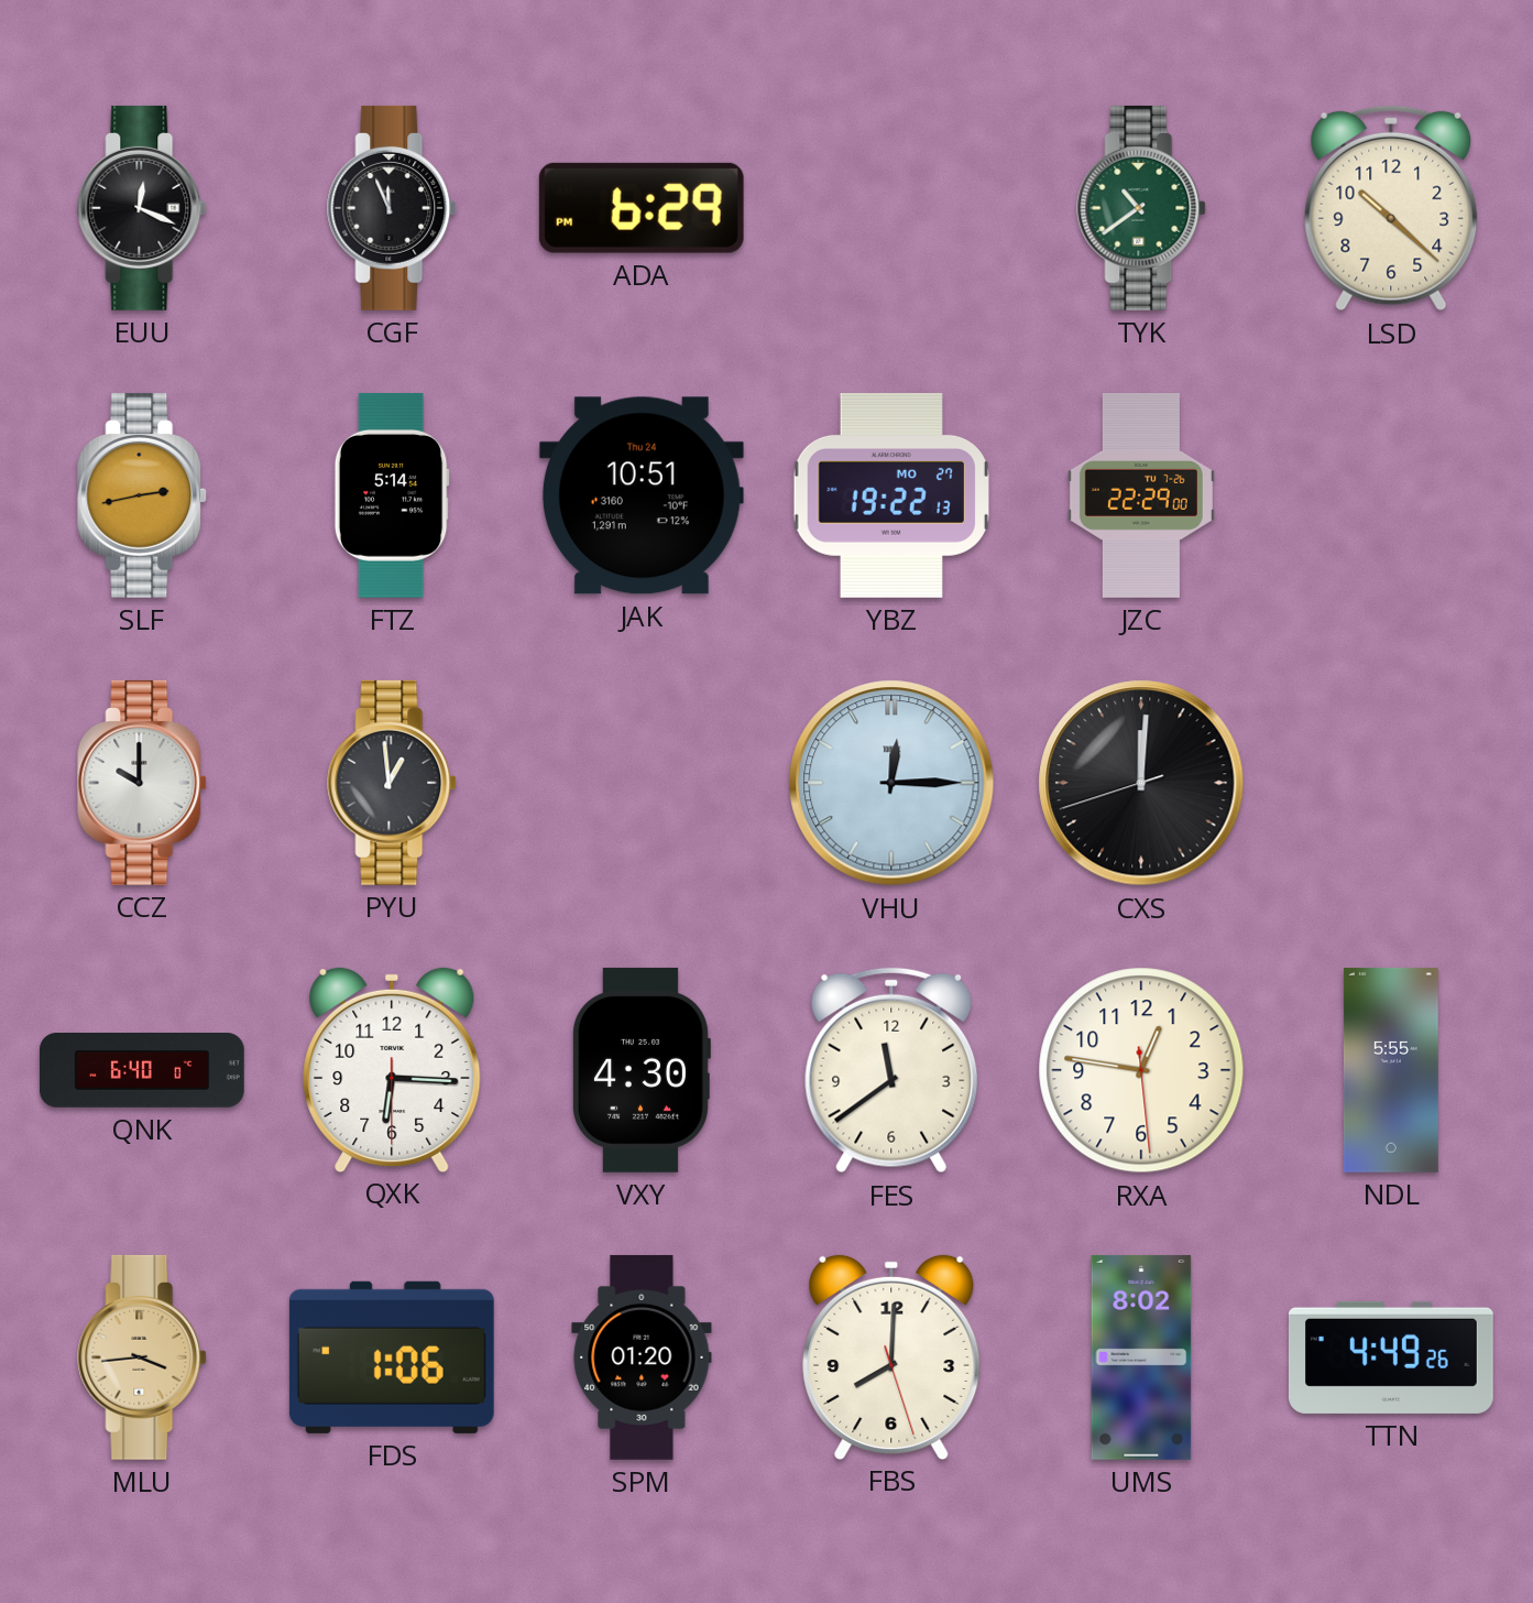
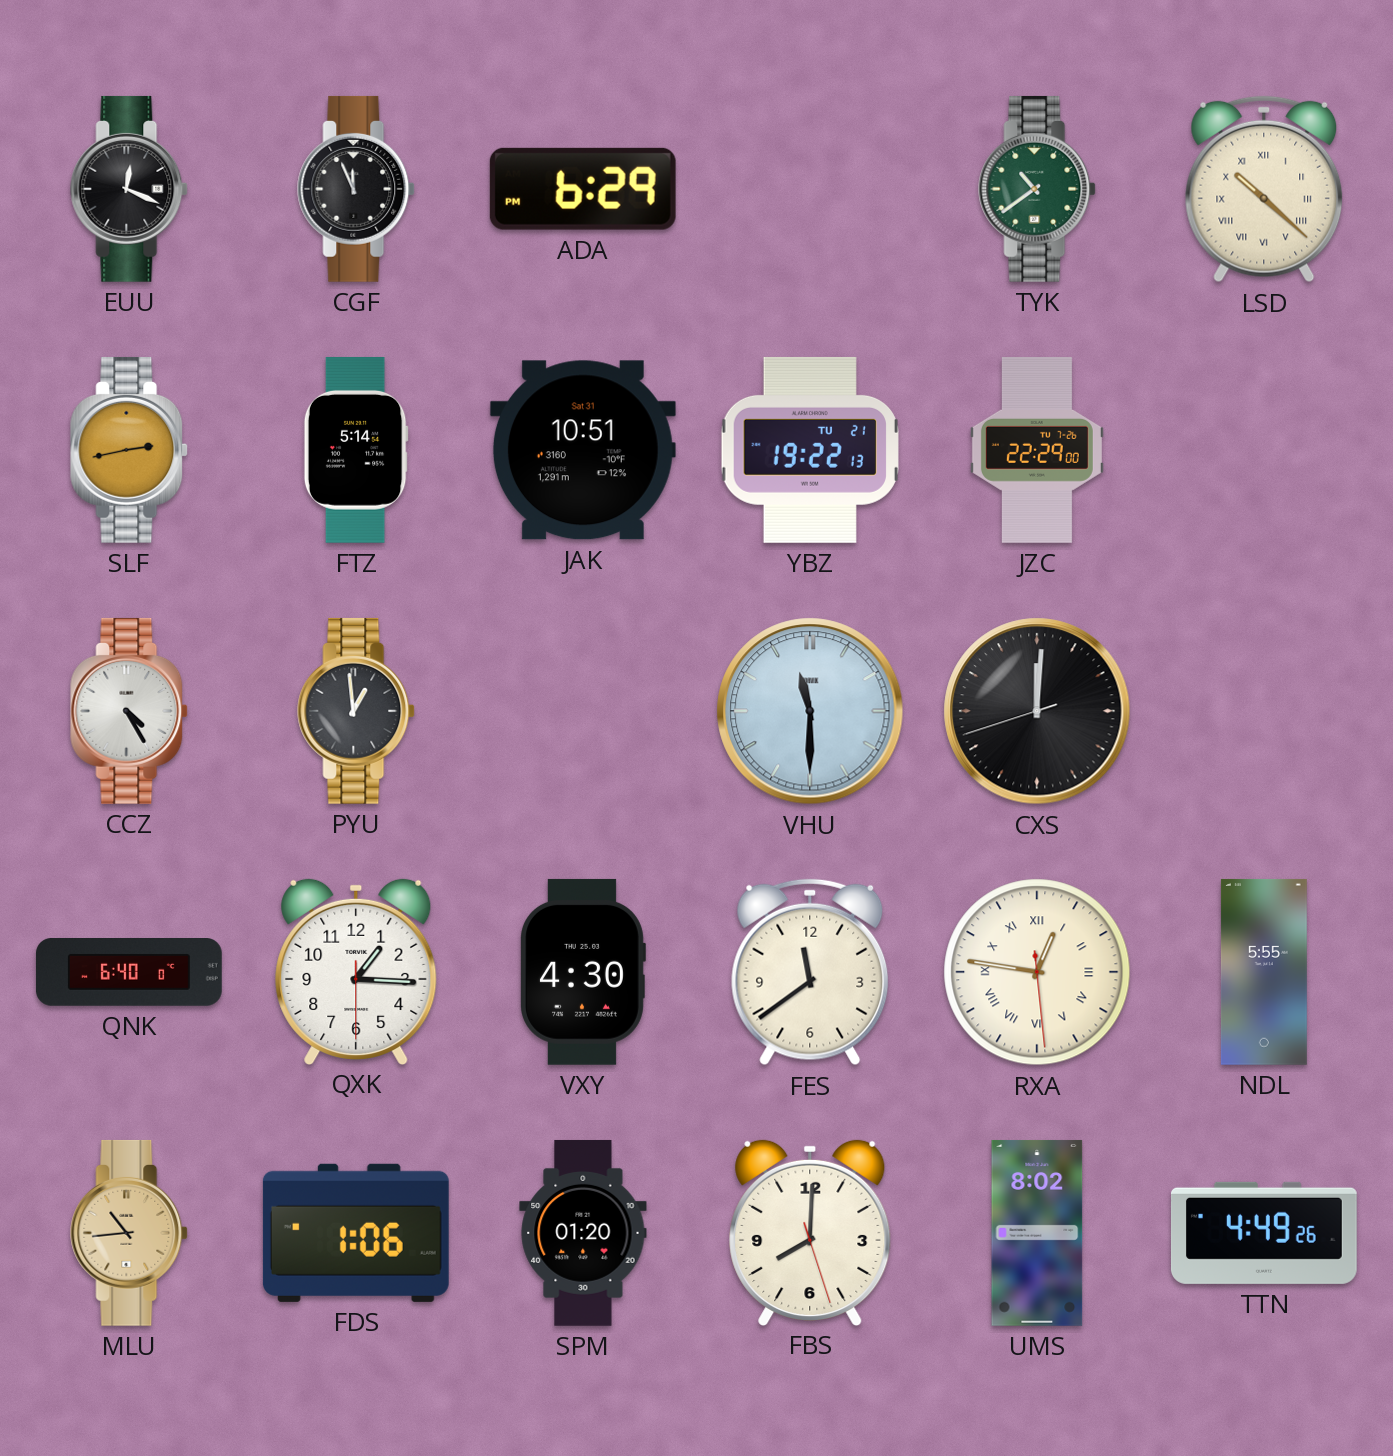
LSD numerals: Arabic -> Roman (1264, 189)
JAK date: Thu 24 -> Sat 31 (583, 450)
YBZ date: MO 27 -> TU 21 (810, 450)
CCZ: 10:00 -> 4:25 (130, 711)
VHU: 12:15 -> 11:30 (810, 711)
QXK: 6:15 -> 1:15 (356, 971)
RXA numerals: Arabic -> Roman (1037, 972)
MLU: 3:44 -> 10:44 (130, 1233)
